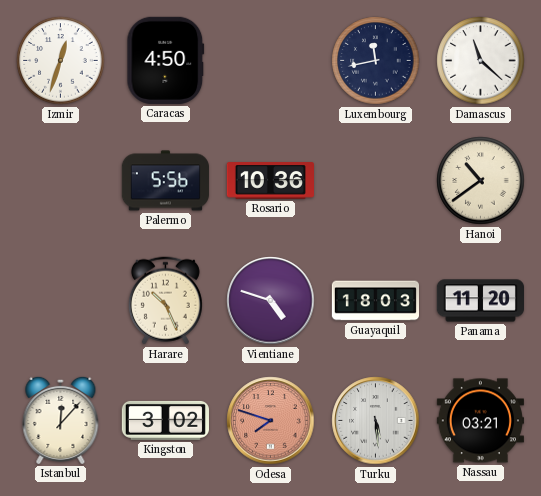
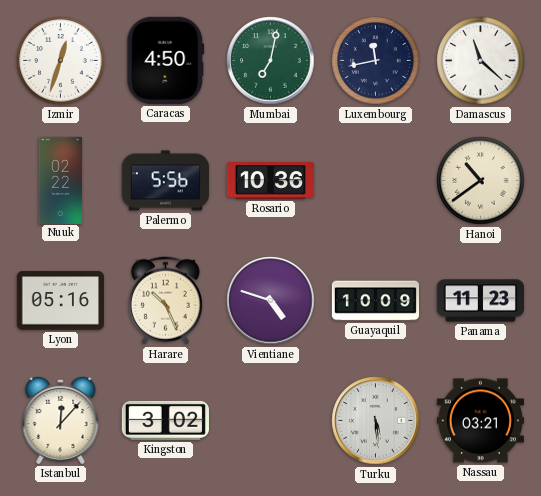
Mumbai: none -> 7:02 (271, 61)
Nuuk: none -> 02:22 (60, 180)
Lyon: none -> 05:16 (60, 301)
Guayaquil: 18:03 -> 10:09 (375, 301)
Panama: 11:20 -> 11:23 (480, 301)
Odesa: 7:48 -> none (271, 421)
